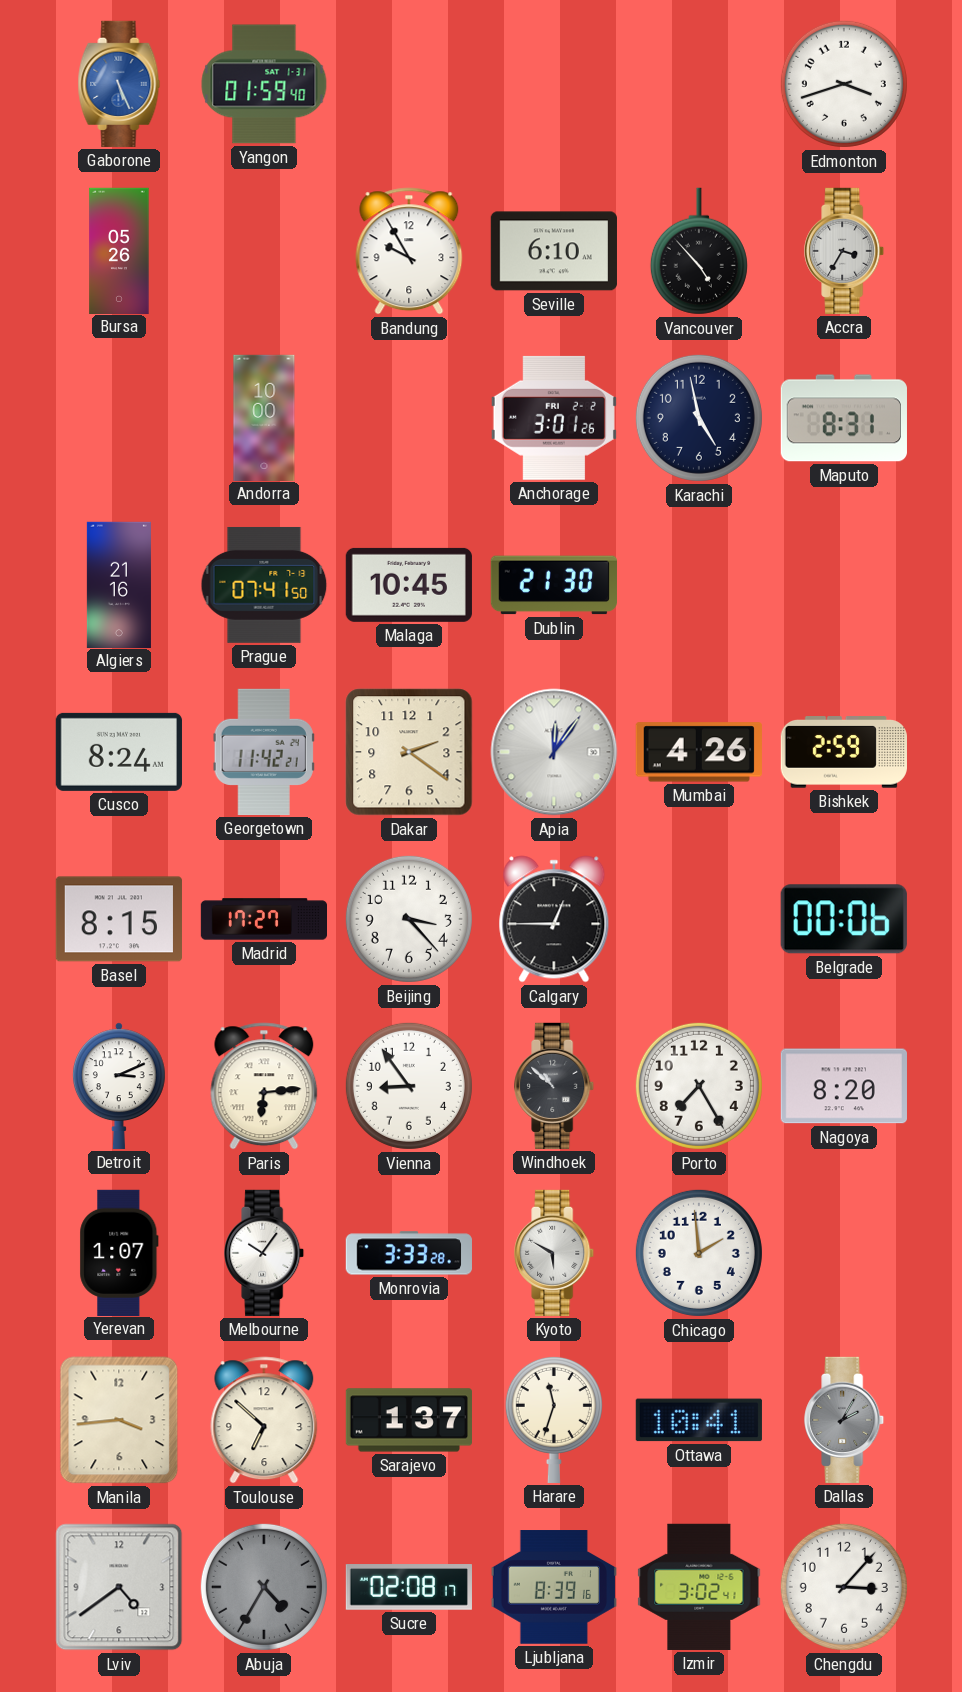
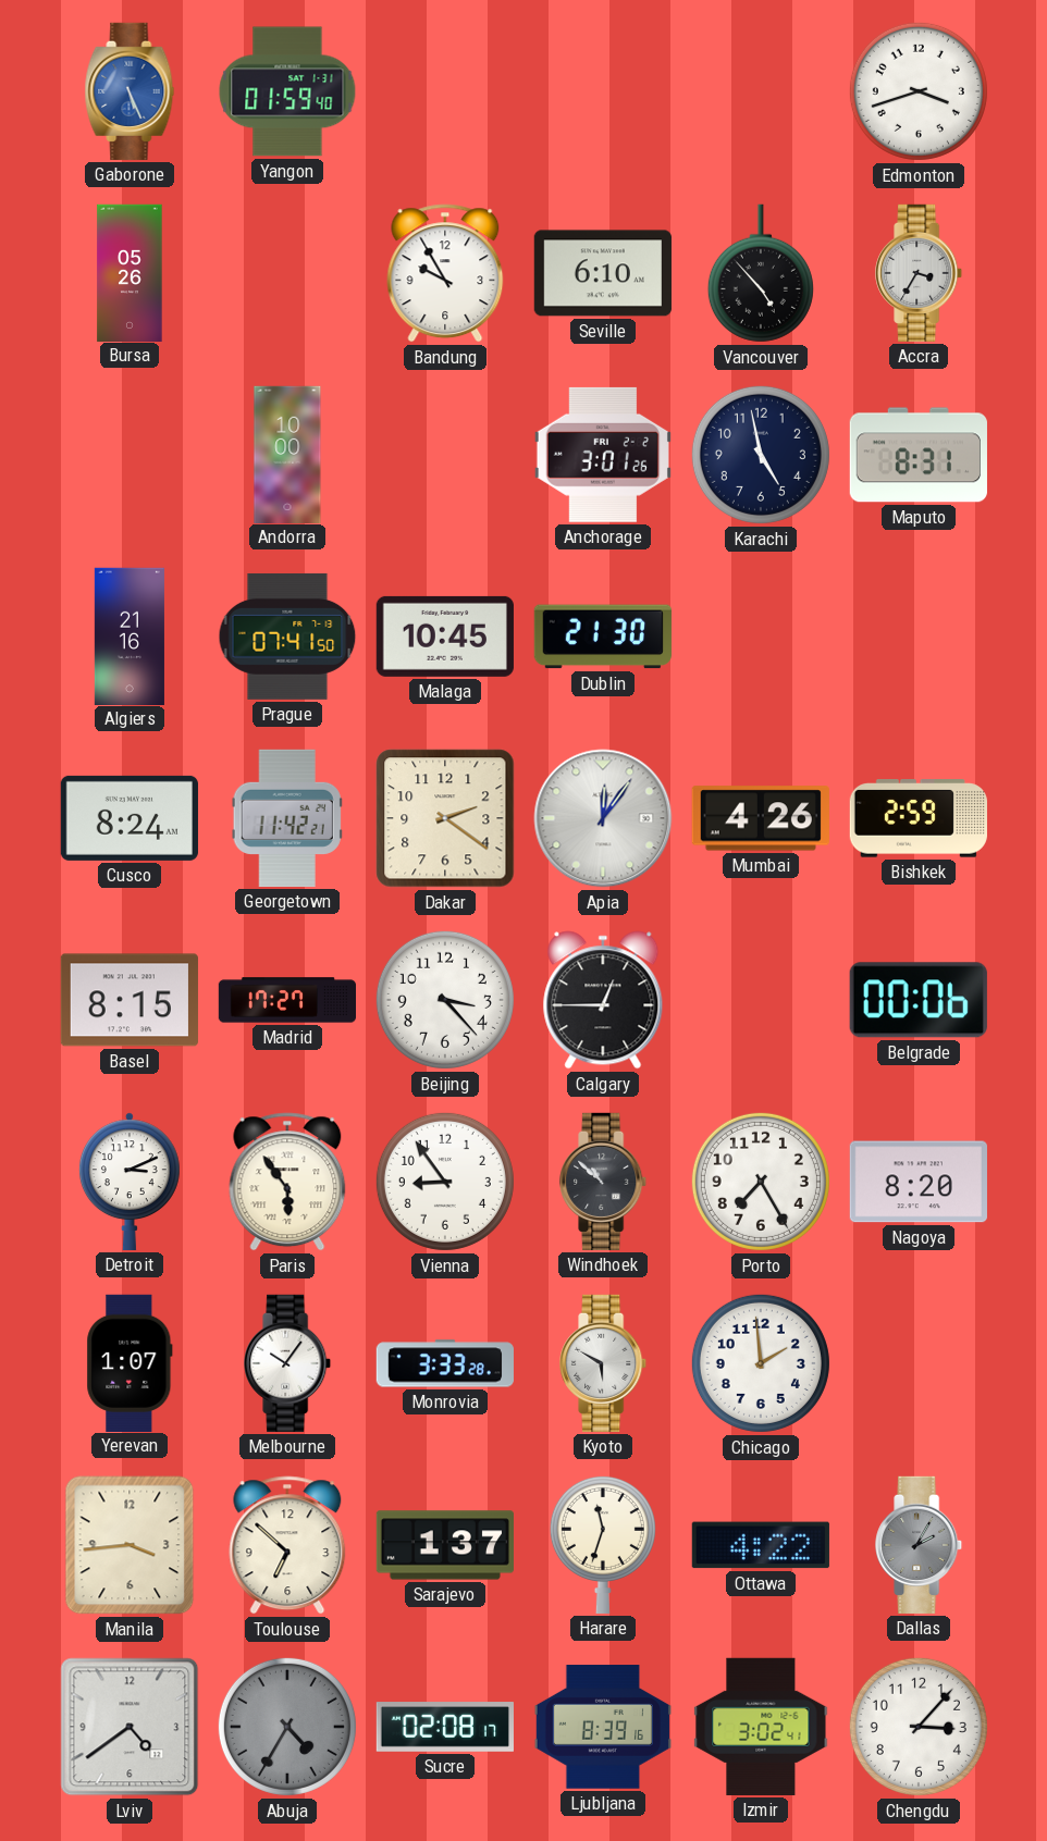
Paris: 6:14 -> 5:54 (287, 1182)
Ottawa: 10:41 -> 4:22 (761, 1545)
